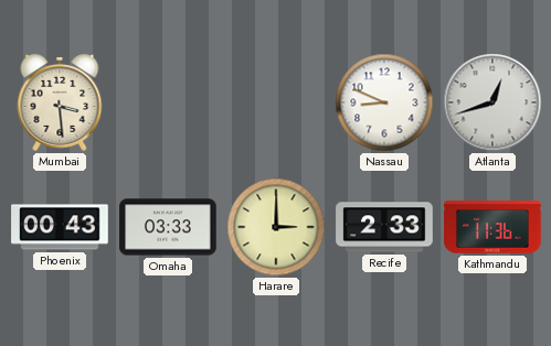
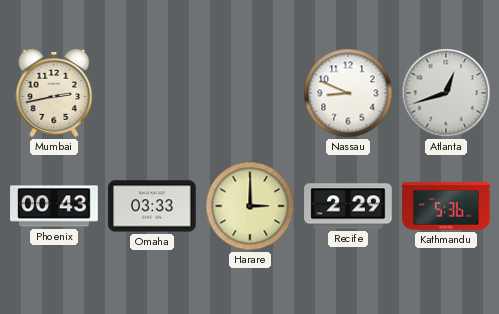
Mumbai: 3:29 -> 2:43 (54, 93)
Recife: 2:33 -> 2:29 (348, 206)
Kathmandu: 11:36 -> 5:36 (446, 206)
